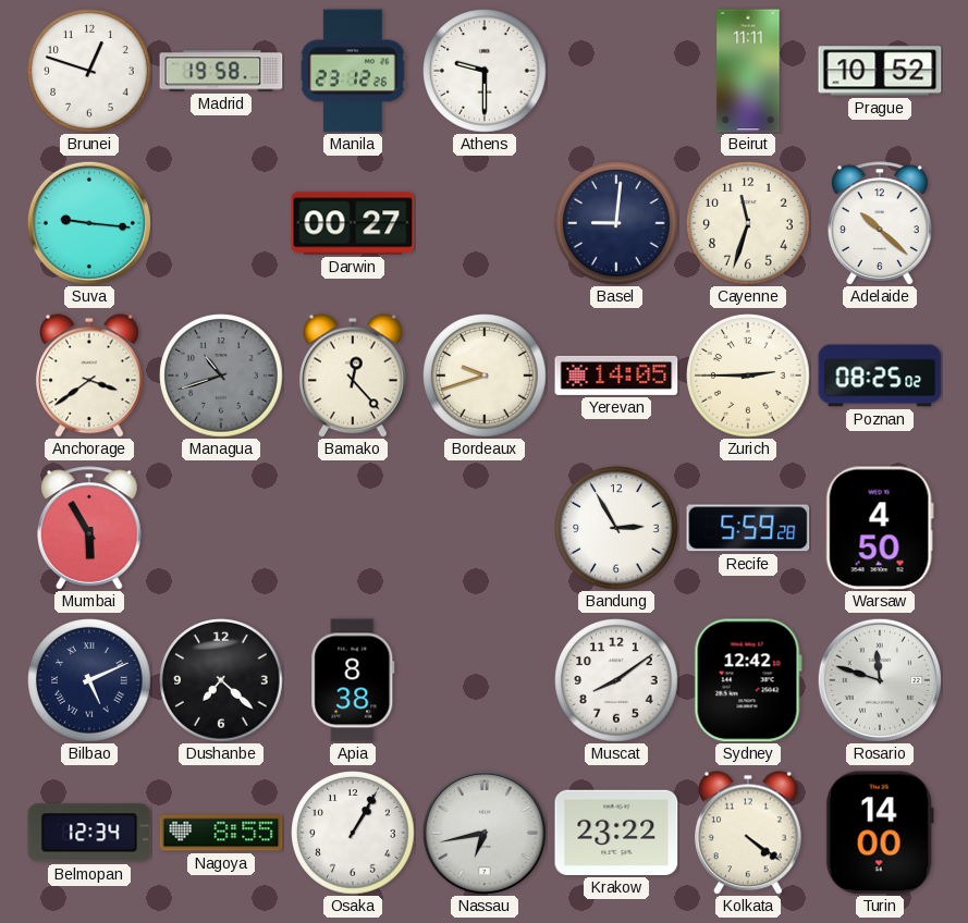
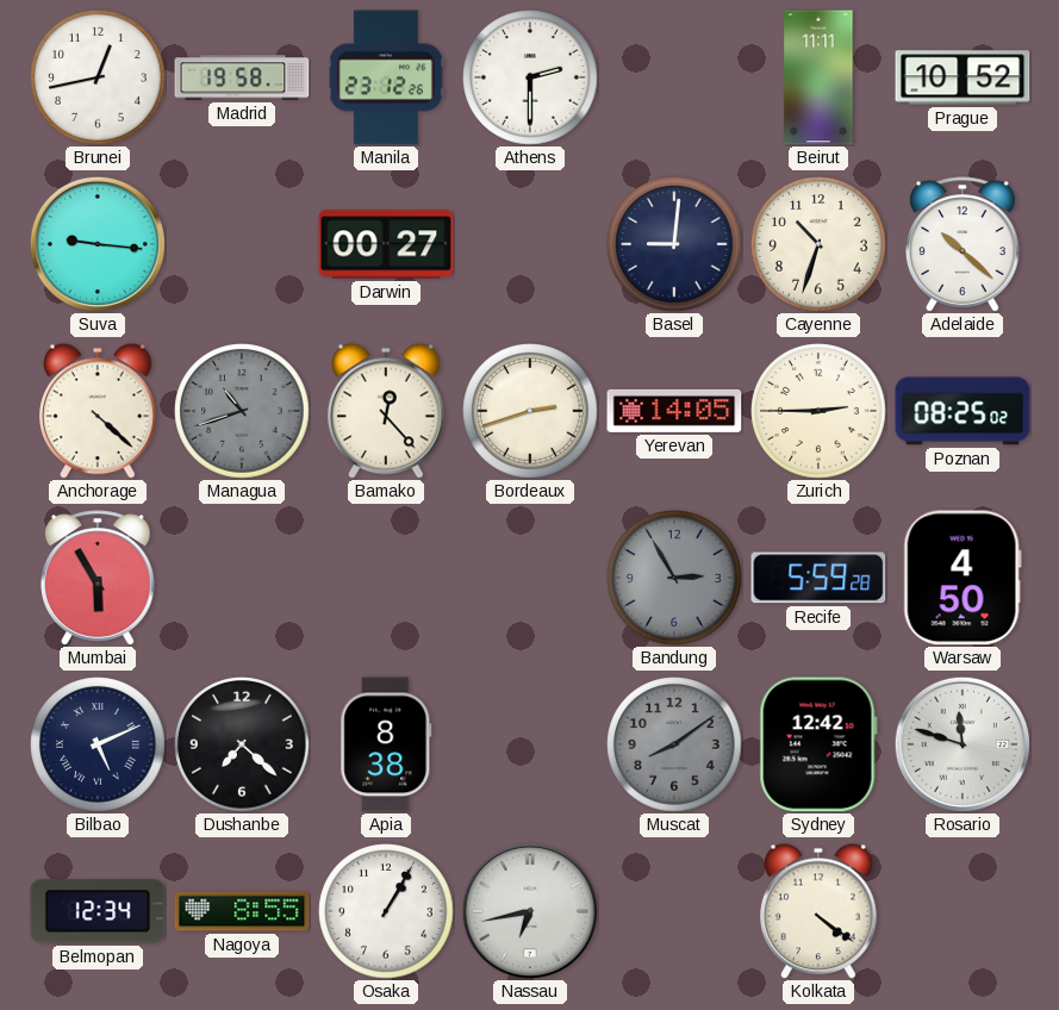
Brunei: 12:48 -> 12:43 (98, 77)
Athens: 9:30 -> 2:30 (530, 77)
Cayenne: 11:33 -> 10:33 (818, 244)
Anchorage: 3:39 -> 4:22 (99, 411)
Bordeaux: 9:42 -> 2:42 (530, 411)
Bandung dial: white -> grey (674, 578)
Muscat dial: white -> grey (674, 744)
Krakow: 23:22 -> none (616, 833)
Turin: 14:00 -> none (880, 833)
